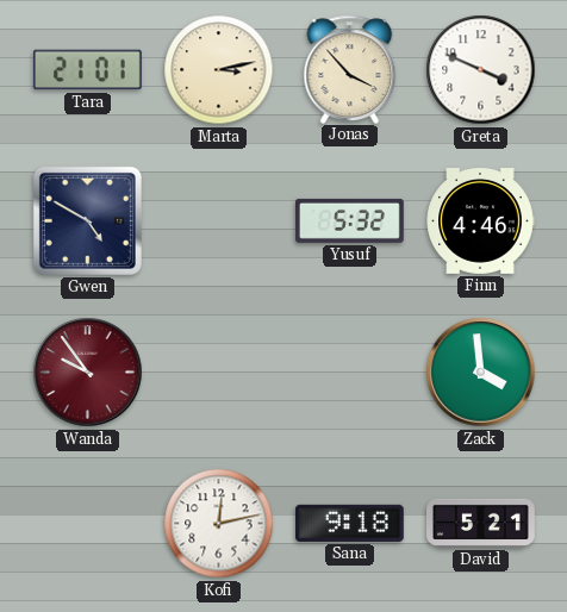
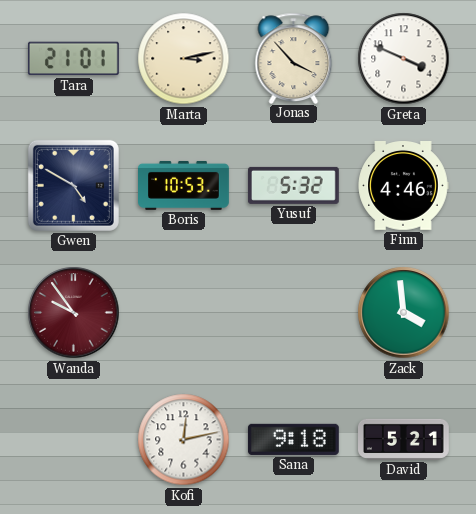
Boris: none -> 10:53 (184, 185)
